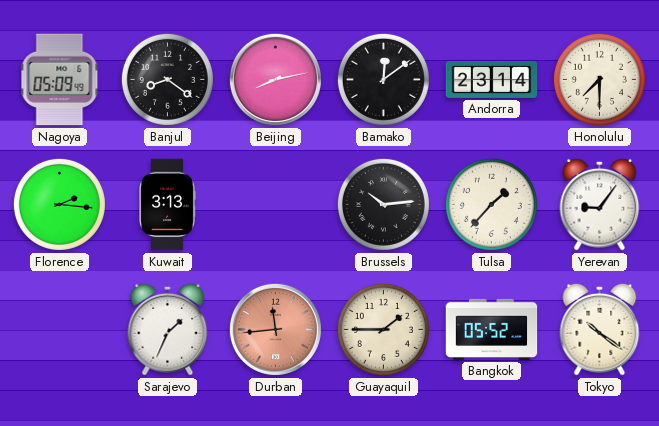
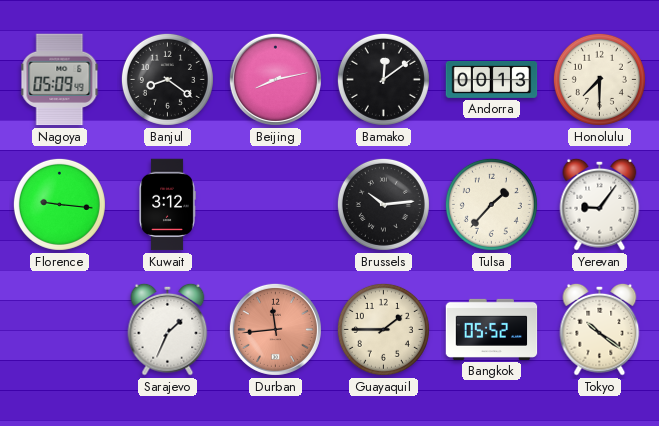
Andorra: 23:14 -> 00:13 (492, 80)
Florence: 2:16 -> 9:16 (59, 204)
Kuwait: 3:13 -> 3:12 (167, 205)
